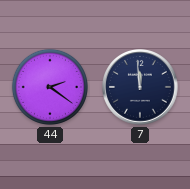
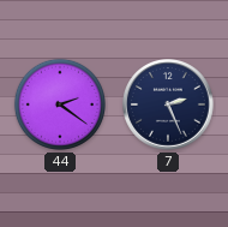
7: 11:59 -> 2:26 (169, 106)
